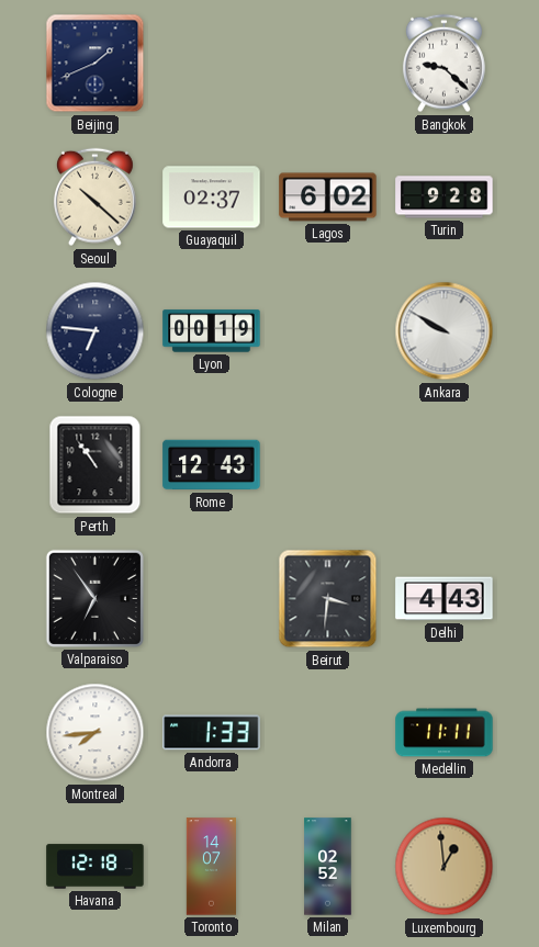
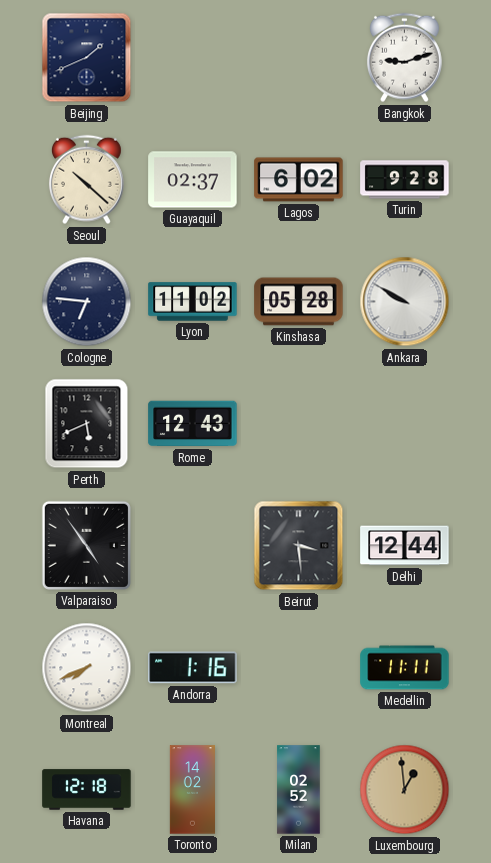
Bangkok: 9:22 -> 9:12 (404, 58)
Lyon: 00:19 -> 11:02 (193, 302)
Kinshasa: none -> 05:28 (299, 302)
Perth: 10:54 -> 5:41 (87, 424)
Valparaiso: 6:54 -> 4:54 (86, 545)
Beirut: 3:31 -> 3:29 (299, 546)
Delhi: 4:43 -> 12:44 (405, 546)
Montreal: 7:44 -> 7:41 (87, 668)
Andorra: 1:33 -> 1:16 (193, 668)
Toronto: 14:07 -> 14:02 (193, 790)
